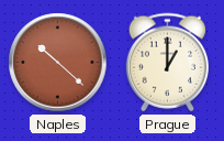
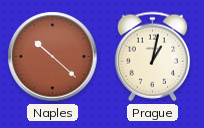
Prague: 1:00 -> 1:02 (152, 57)
